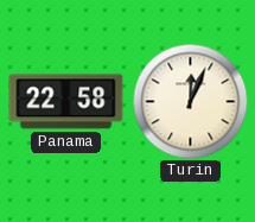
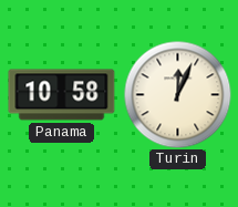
Panama: 22:58 -> 10:58 (62, 95)
